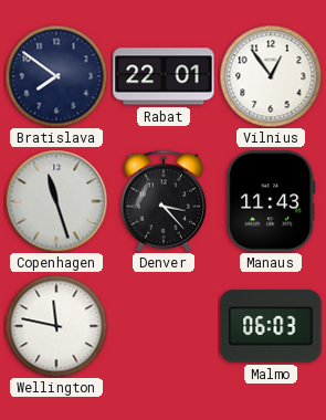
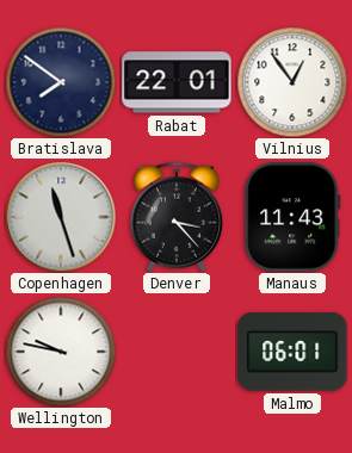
Wellington: 11:47 -> 9:47 (61, 352)
Malmo: 06:03 -> 06:01 (292, 352)
